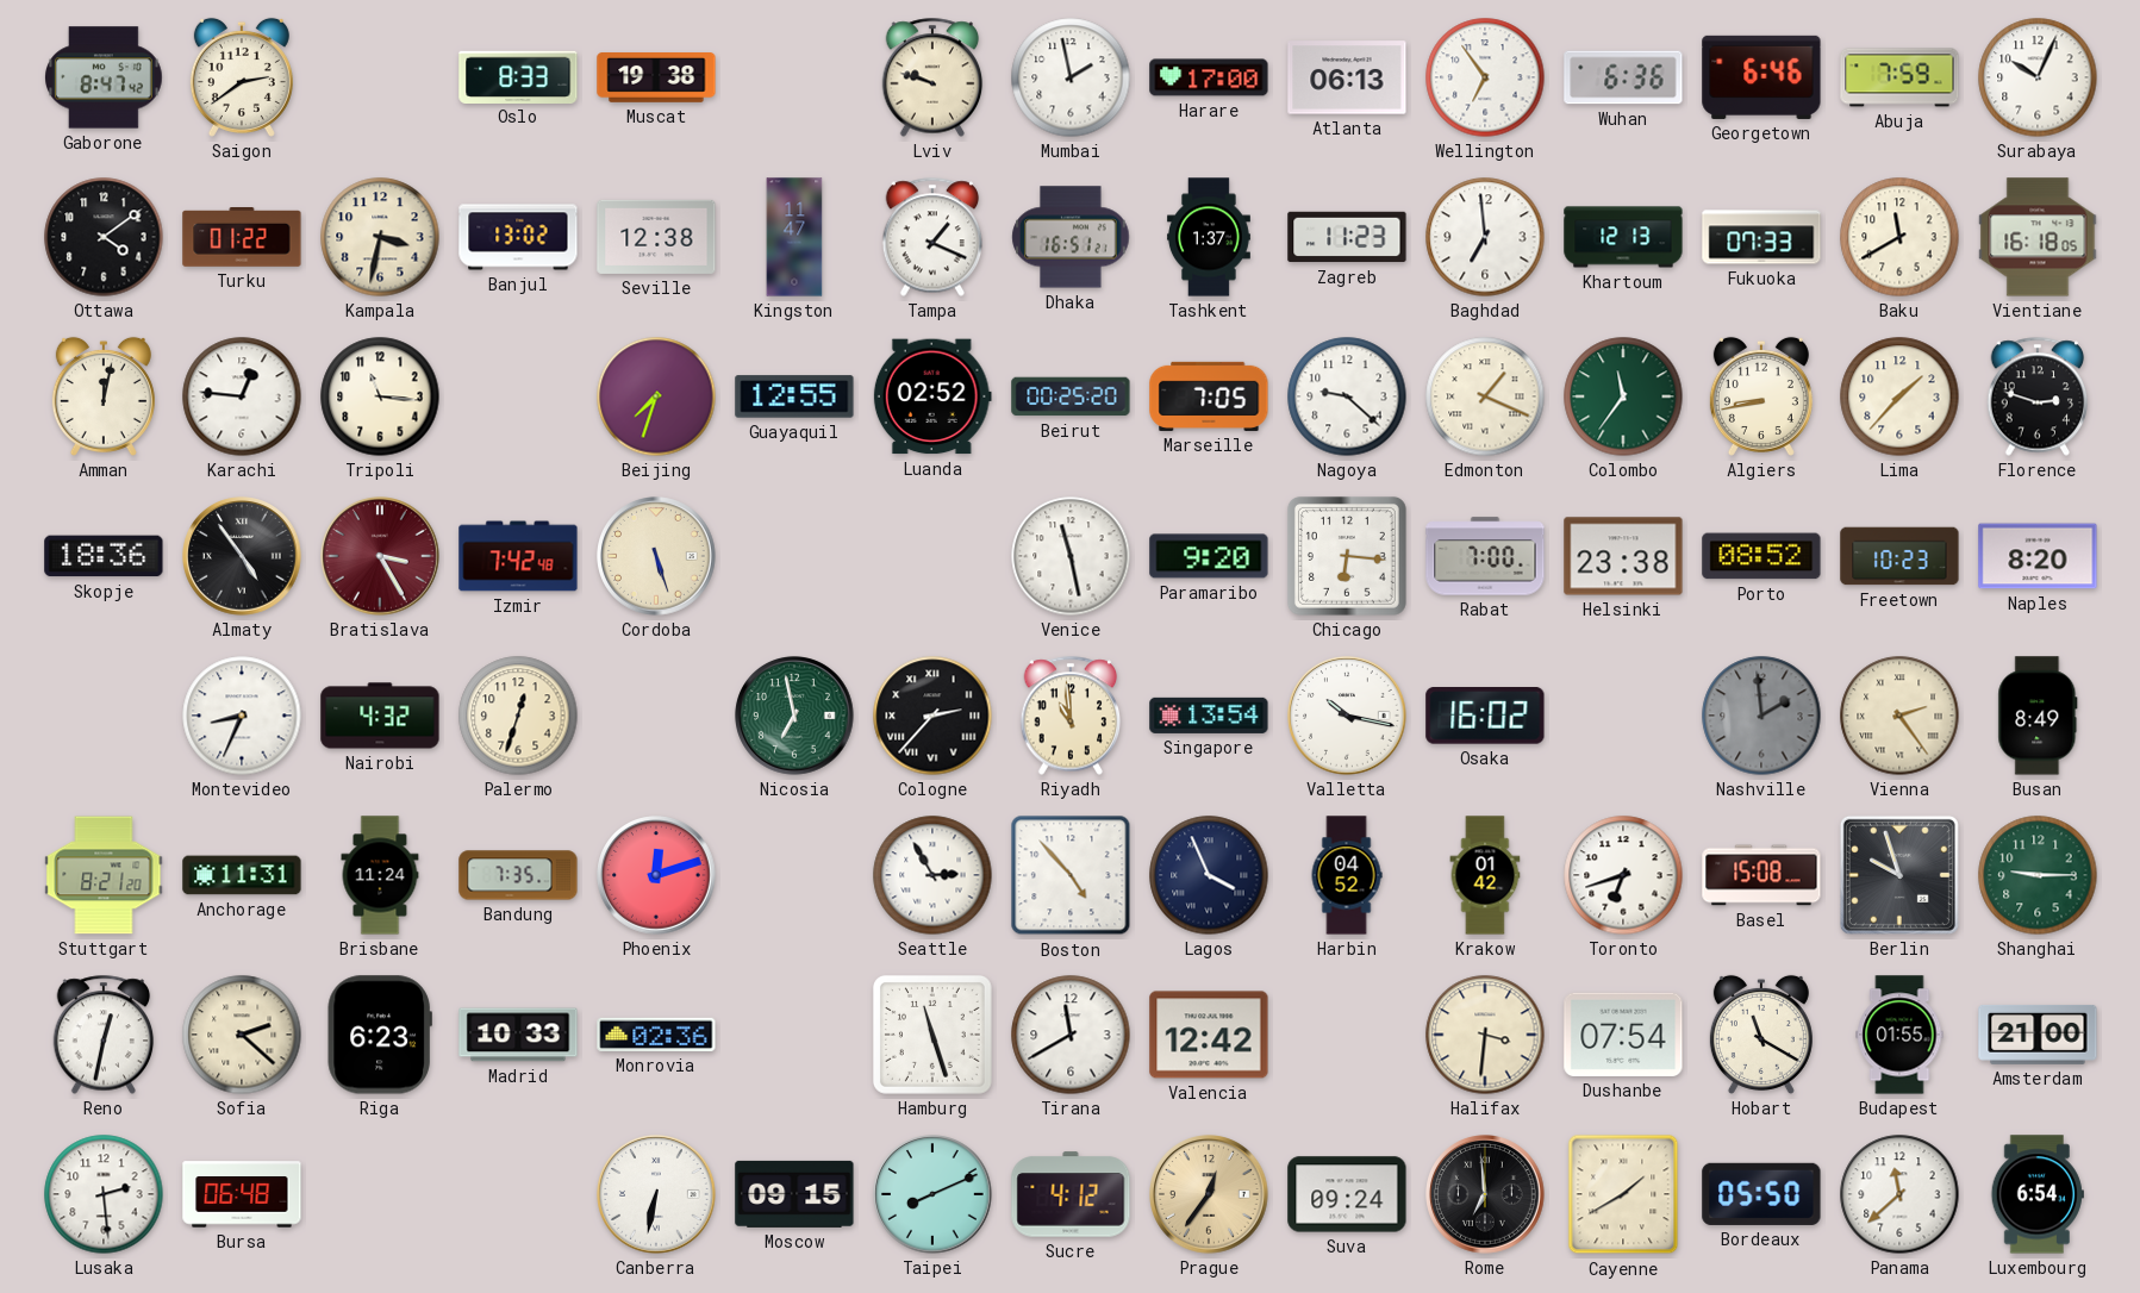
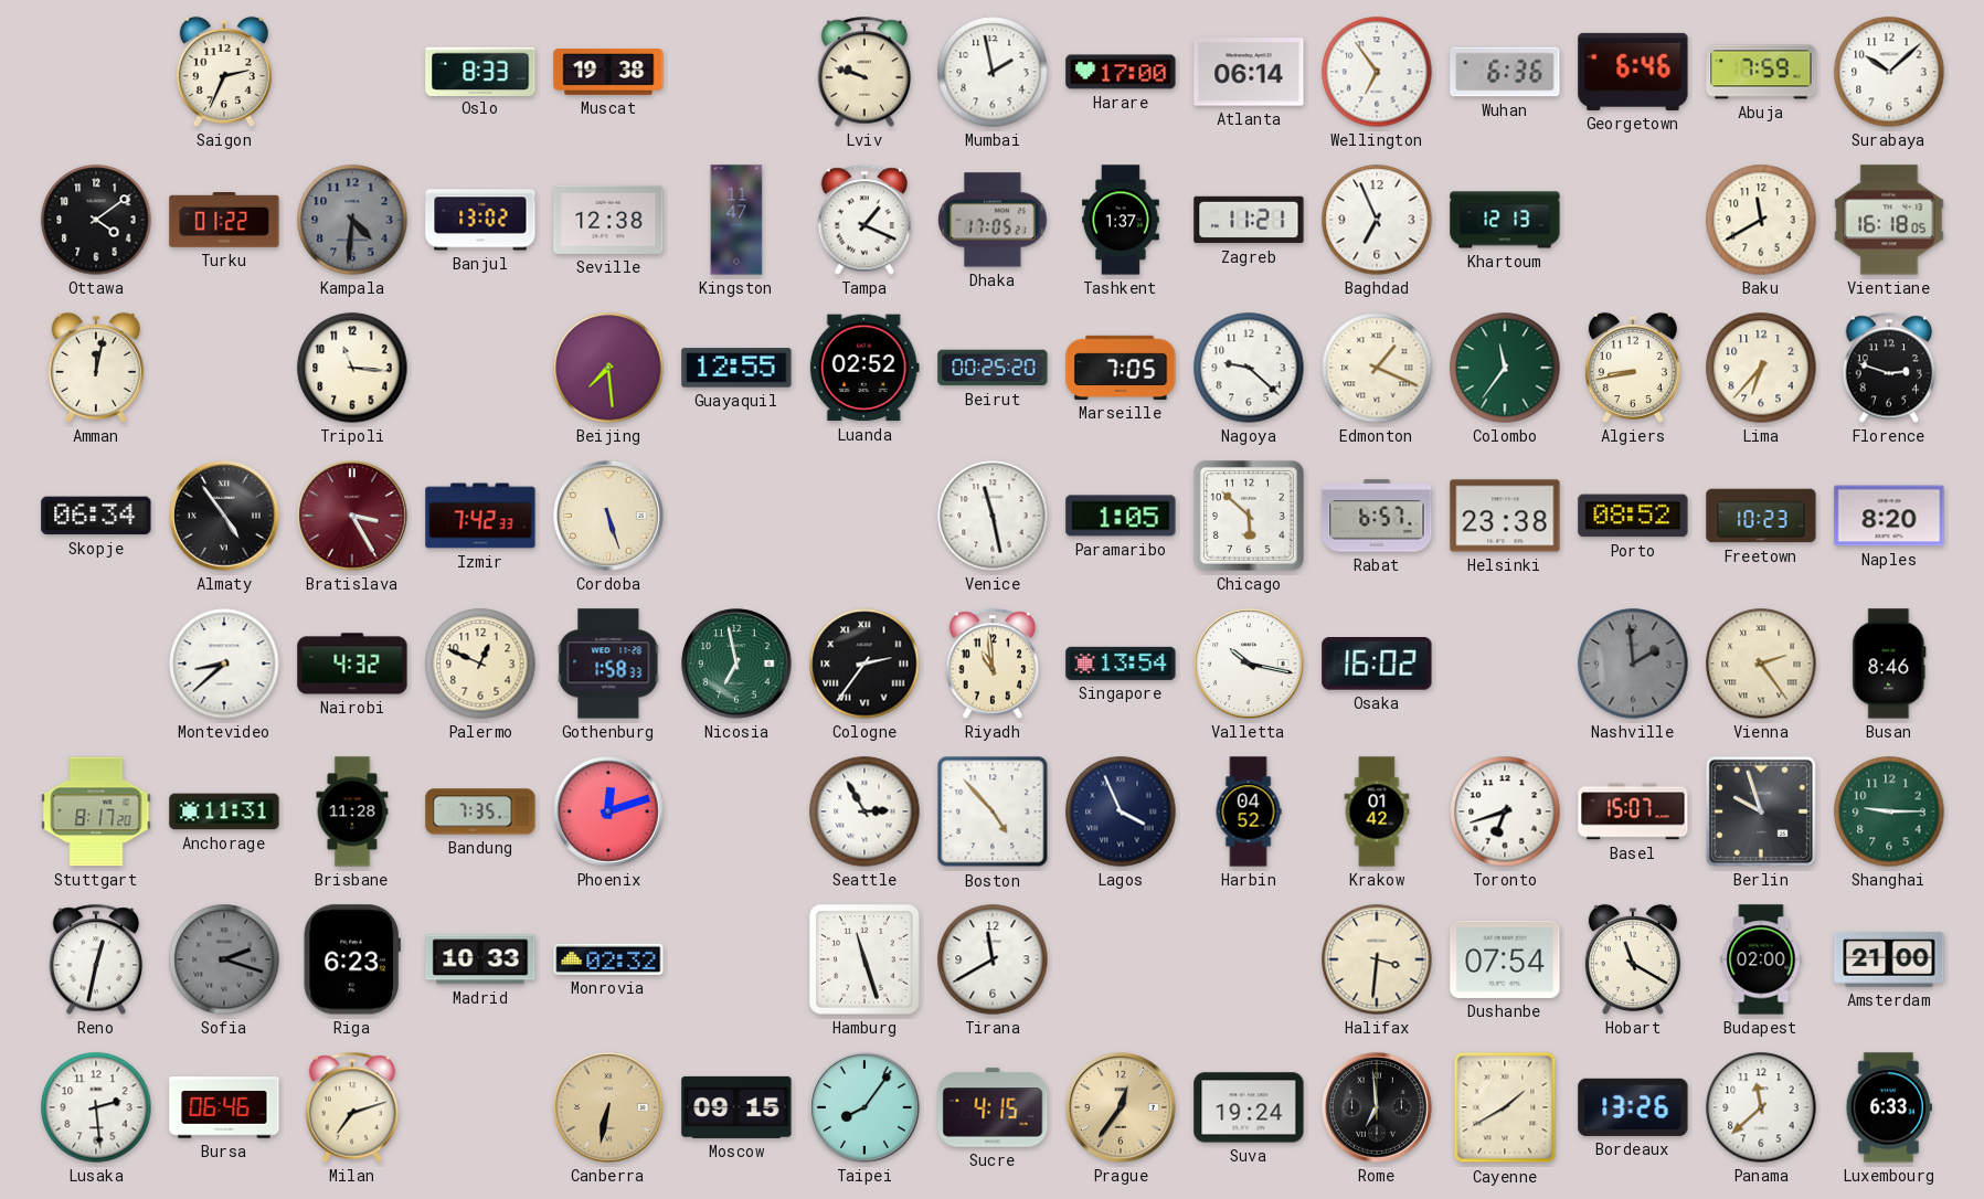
Gaborone: 8:47 -> none (105, 77)
Saigon: 2:39 -> 2:34 (224, 72)
Atlanta: 06:13 -> 06:14 (1249, 72)
Surabaya: 10:04 -> 10:08 (1889, 72)
Kampala: 3:32 -> 4:31 (352, 220)
Kampala dial: cream -> grey (352, 220)
Dhaka: 16:51 -> 17:05 (993, 220)
Zagreb: 11:23 -> 11:21 (1249, 220)
Baghdad: 6:59 -> 6:56 (1377, 220)
Fukuoka: 07:33 -> none (1761, 237)
Karachi: 12:46 -> none (242, 396)
Beijing: 7:33 -> 7:29 (608, 368)
Lima: 1:37 -> 6:37 (1761, 368)
Skopje: 18:36 -> 06:34 (96, 516)
Izmir: 7:42:48 -> 7:42:33 (480, 516)
Paramaribo: 9:20 -> 1:05 (1121, 516)
Chicago: 6:16 -> 5:52 (1249, 516)
Rabat: 7:00 -> 6:57 (1377, 516)
Montevideo: 8:34 -> 8:38 (224, 664)
Palermo: 12:33 -> 12:49 (480, 664)
Gothenburg: none -> 1:58 (608, 664)
Cologne: 2:37 -> 2:36 (864, 664)
Busan: 8:49 -> 8:46 (1889, 664)
Stuttgart: 8:21 -> 8:17 (96, 811)
Brisbane: 11:24 -> 11:28 (352, 811)
Basel: 15:08 -> 15:07 (1633, 811)
Sofia: 2:22 -> 2:18 (224, 959)
Sofia dial: cream -> grey (224, 959)
Monrovia: 02:36 -> 02:32 (608, 959)
Valencia: 12:42 -> none (1209, 1035)
Budapest: 01:55 -> 02:00 (1761, 959)
Bursa: 06:48 -> 06:46 (224, 1107)
Milan: none -> 7:12 (352, 1107)
Canberra dial: white -> champagne (608, 1107)
Taipei: 8:11 -> 8:06 (864, 1107)
Sucre: 4:12 -> 4:15 (993, 1107)
Suva: 09:24 -> 19:24 (1249, 1107)
Bordeaux: 05:50 -> 13:26 (1633, 1107)
Luxembourg: 6:54 -> 6:33 (1889, 1107)
